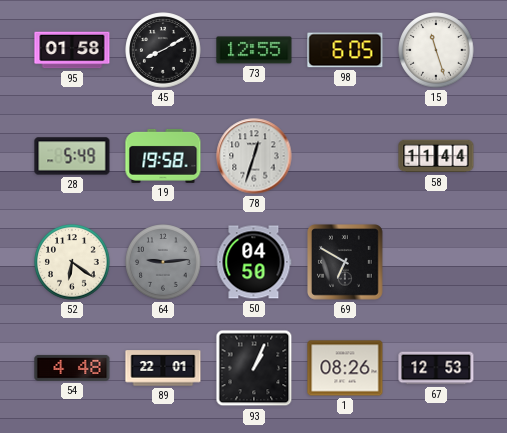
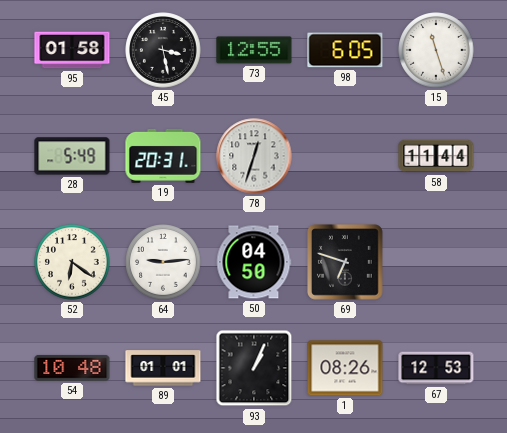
45: 8:10 -> 3:28 (163, 50)
19: 19:58 -> 20:31 (163, 156)
64 dial: grey -> white (163, 262)
69: 6:50 -> 6:48 (346, 263)
54: 4:48 -> 10:48 (72, 368)
89: 22:01 -> 01:01 (163, 368)
